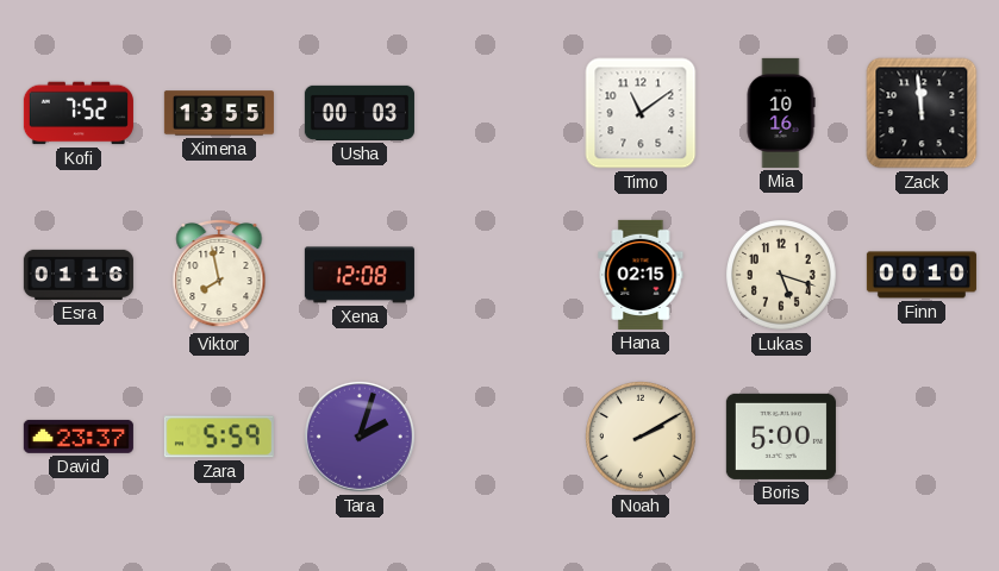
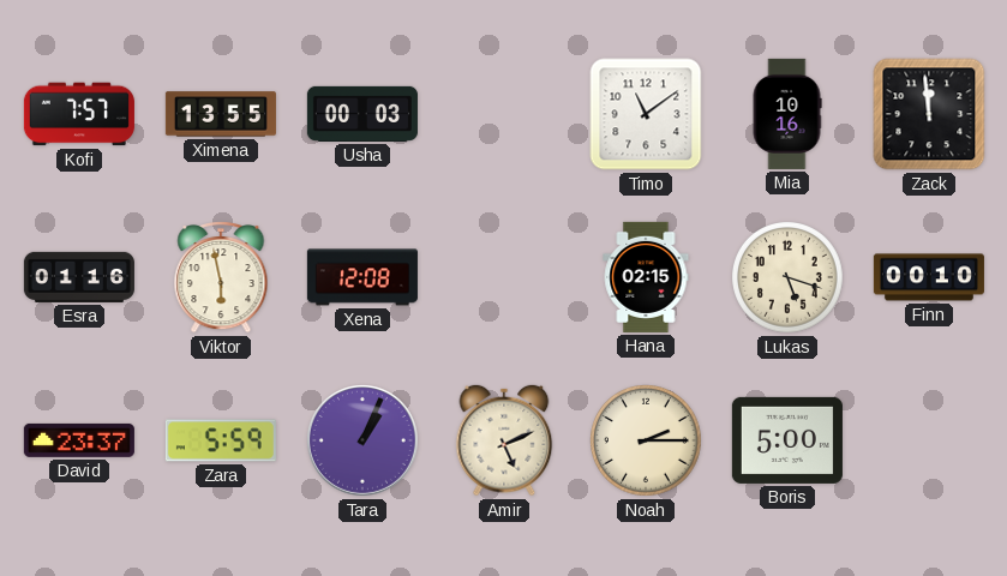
Kofi: 7:52 -> 7:57 (79, 114)
Viktor: 7:58 -> 5:58 (221, 278)
Tara: 2:03 -> 1:04 (362, 440)
Amir: none -> 5:11 (504, 440)
Noah: 2:10 -> 2:15 (647, 442)
